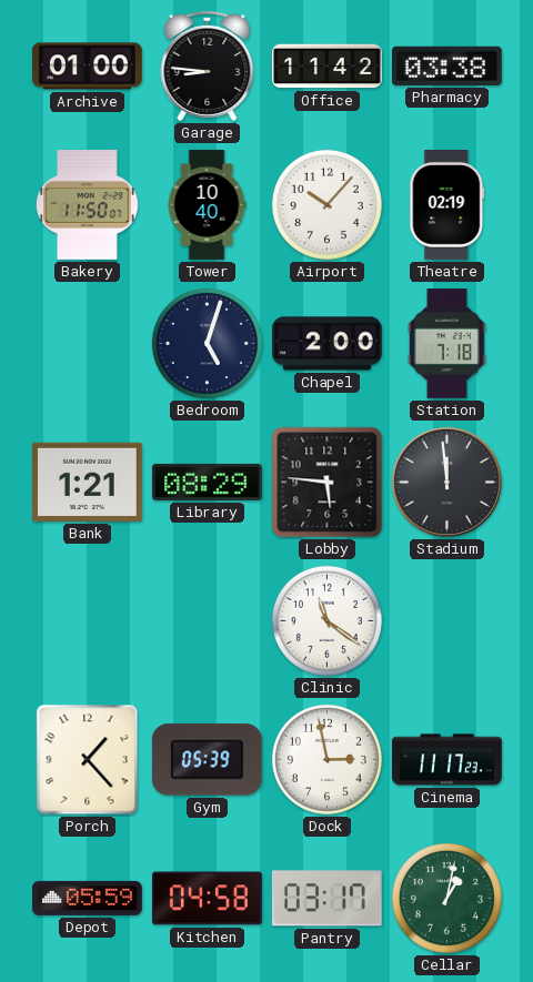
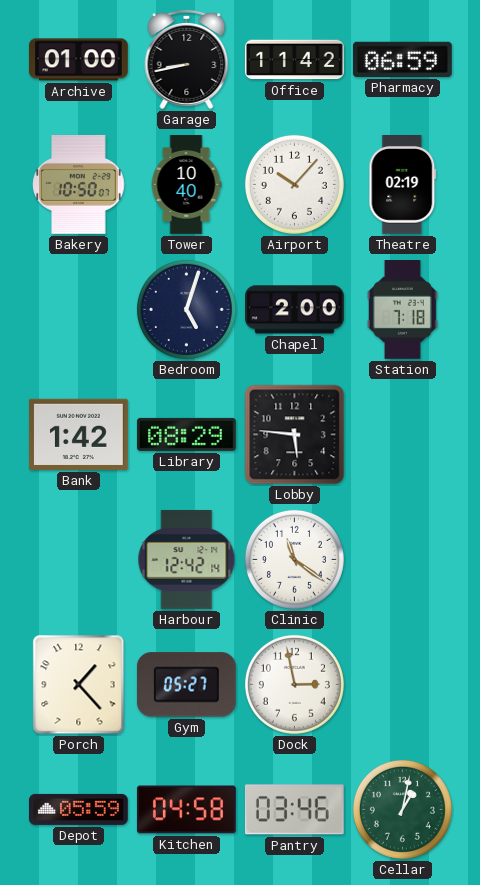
Garage: 8:46 -> 8:43 (187, 60)
Pharmacy: 03:38 -> 06:59 (402, 59)
Bakery: 11:50 -> 10:50 (79, 185)
Bank: 1:21 -> 1:42 (79, 434)
Stadium: 11:59 -> none (446, 482)
Harbour: none -> 12:42 (187, 559)
Gym: 05:39 -> 05:27 (186, 685)
Cinema: 11:17 -> none (447, 760)
Pantry: 03:17 -> 03:46 (294, 810)
